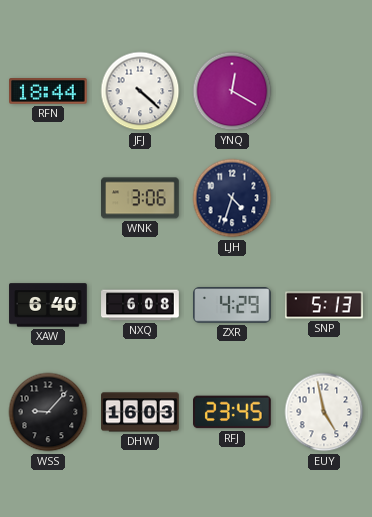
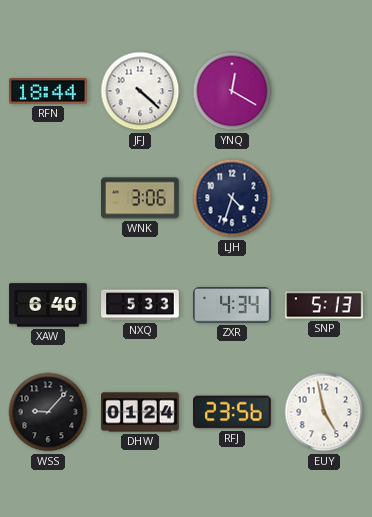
NXQ: 6:08 -> 5:33 (140, 305)
ZXR: 4:29 -> 4:34 (233, 305)
DHW: 16:03 -> 01:24 (140, 412)
RFJ: 23:45 -> 23:56 (233, 412)
